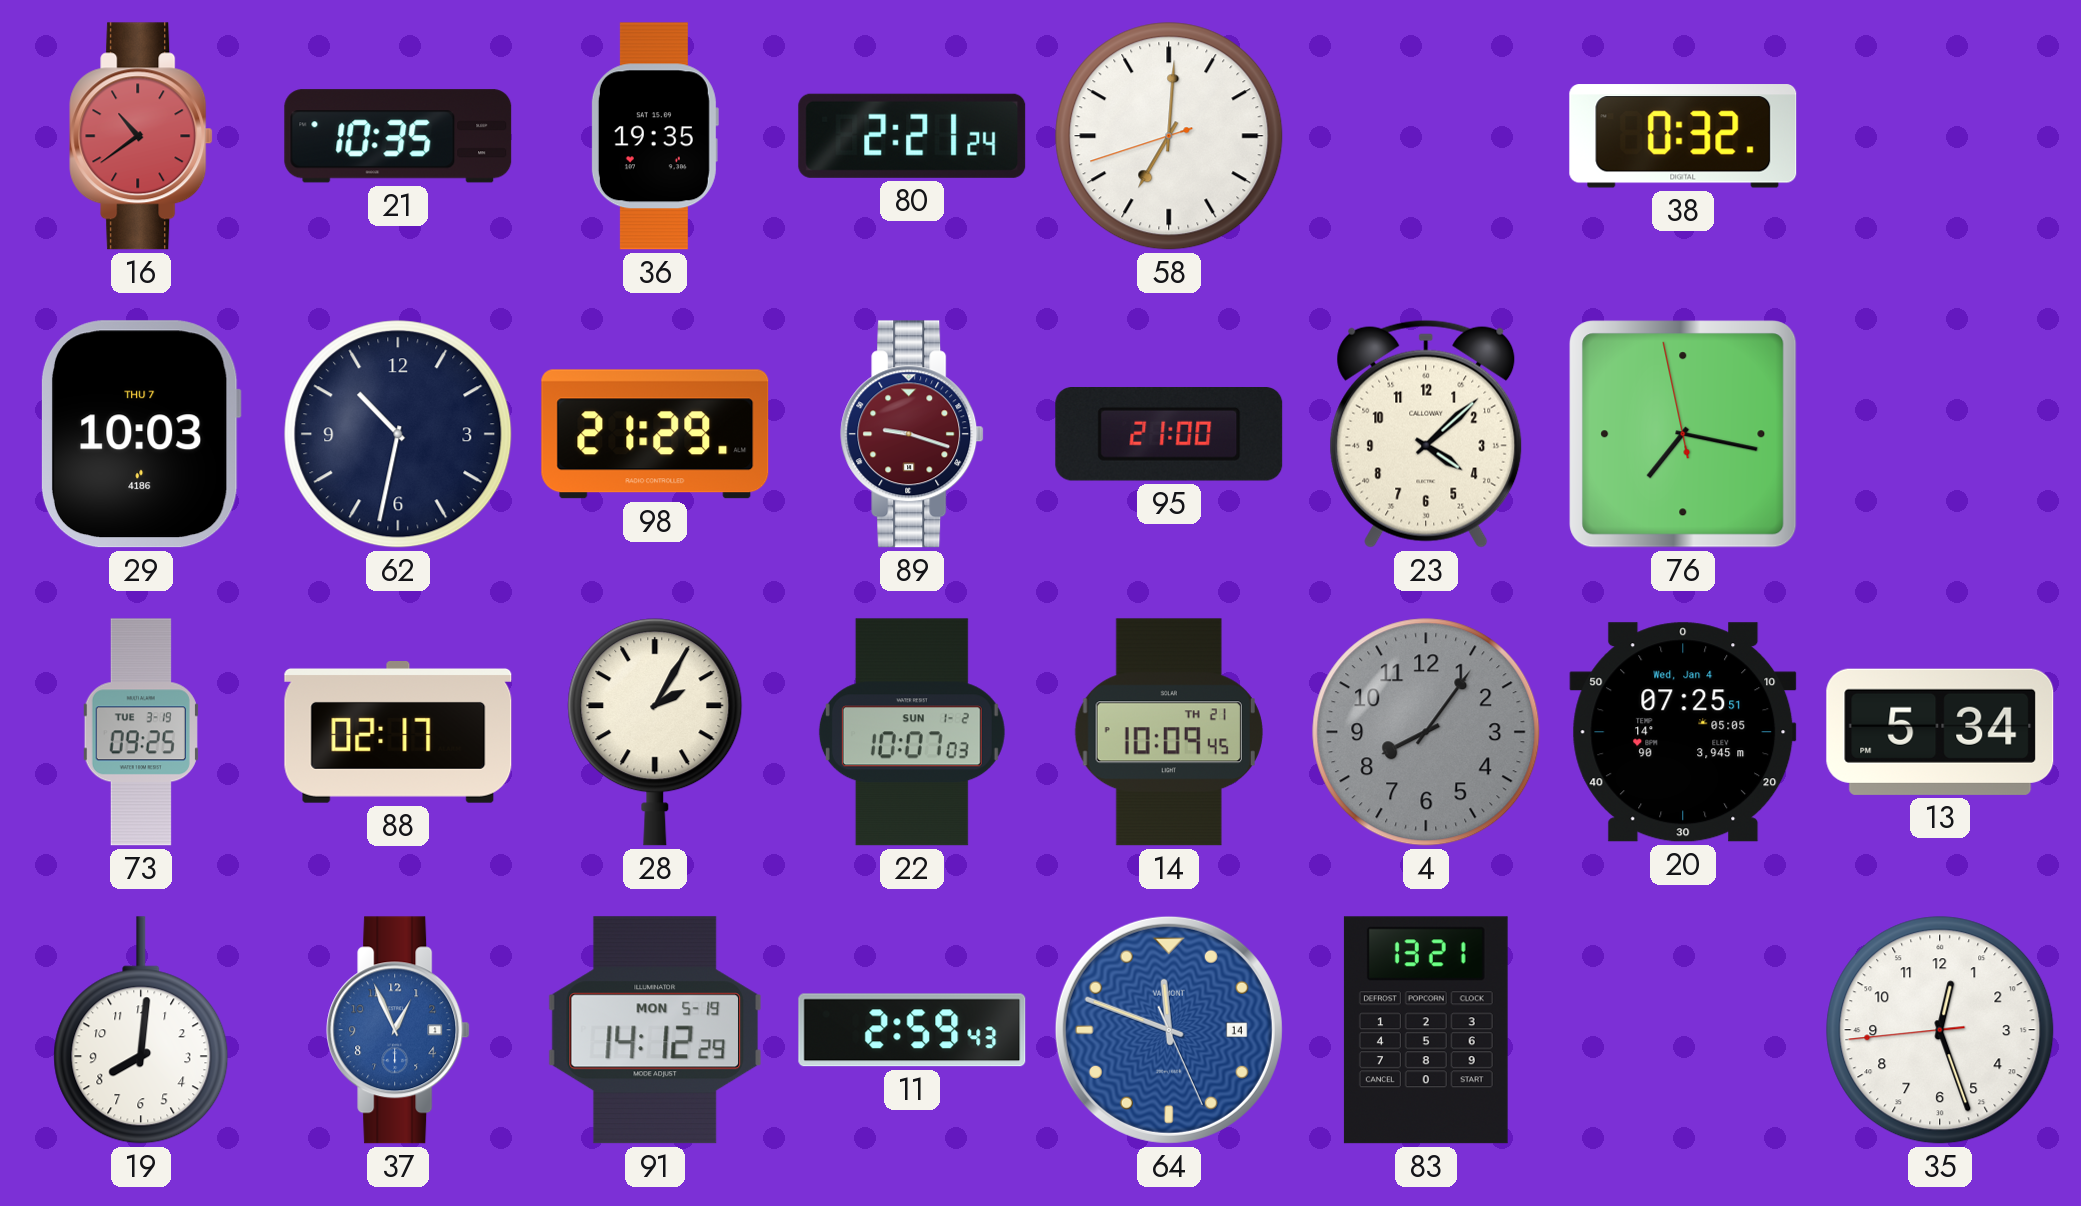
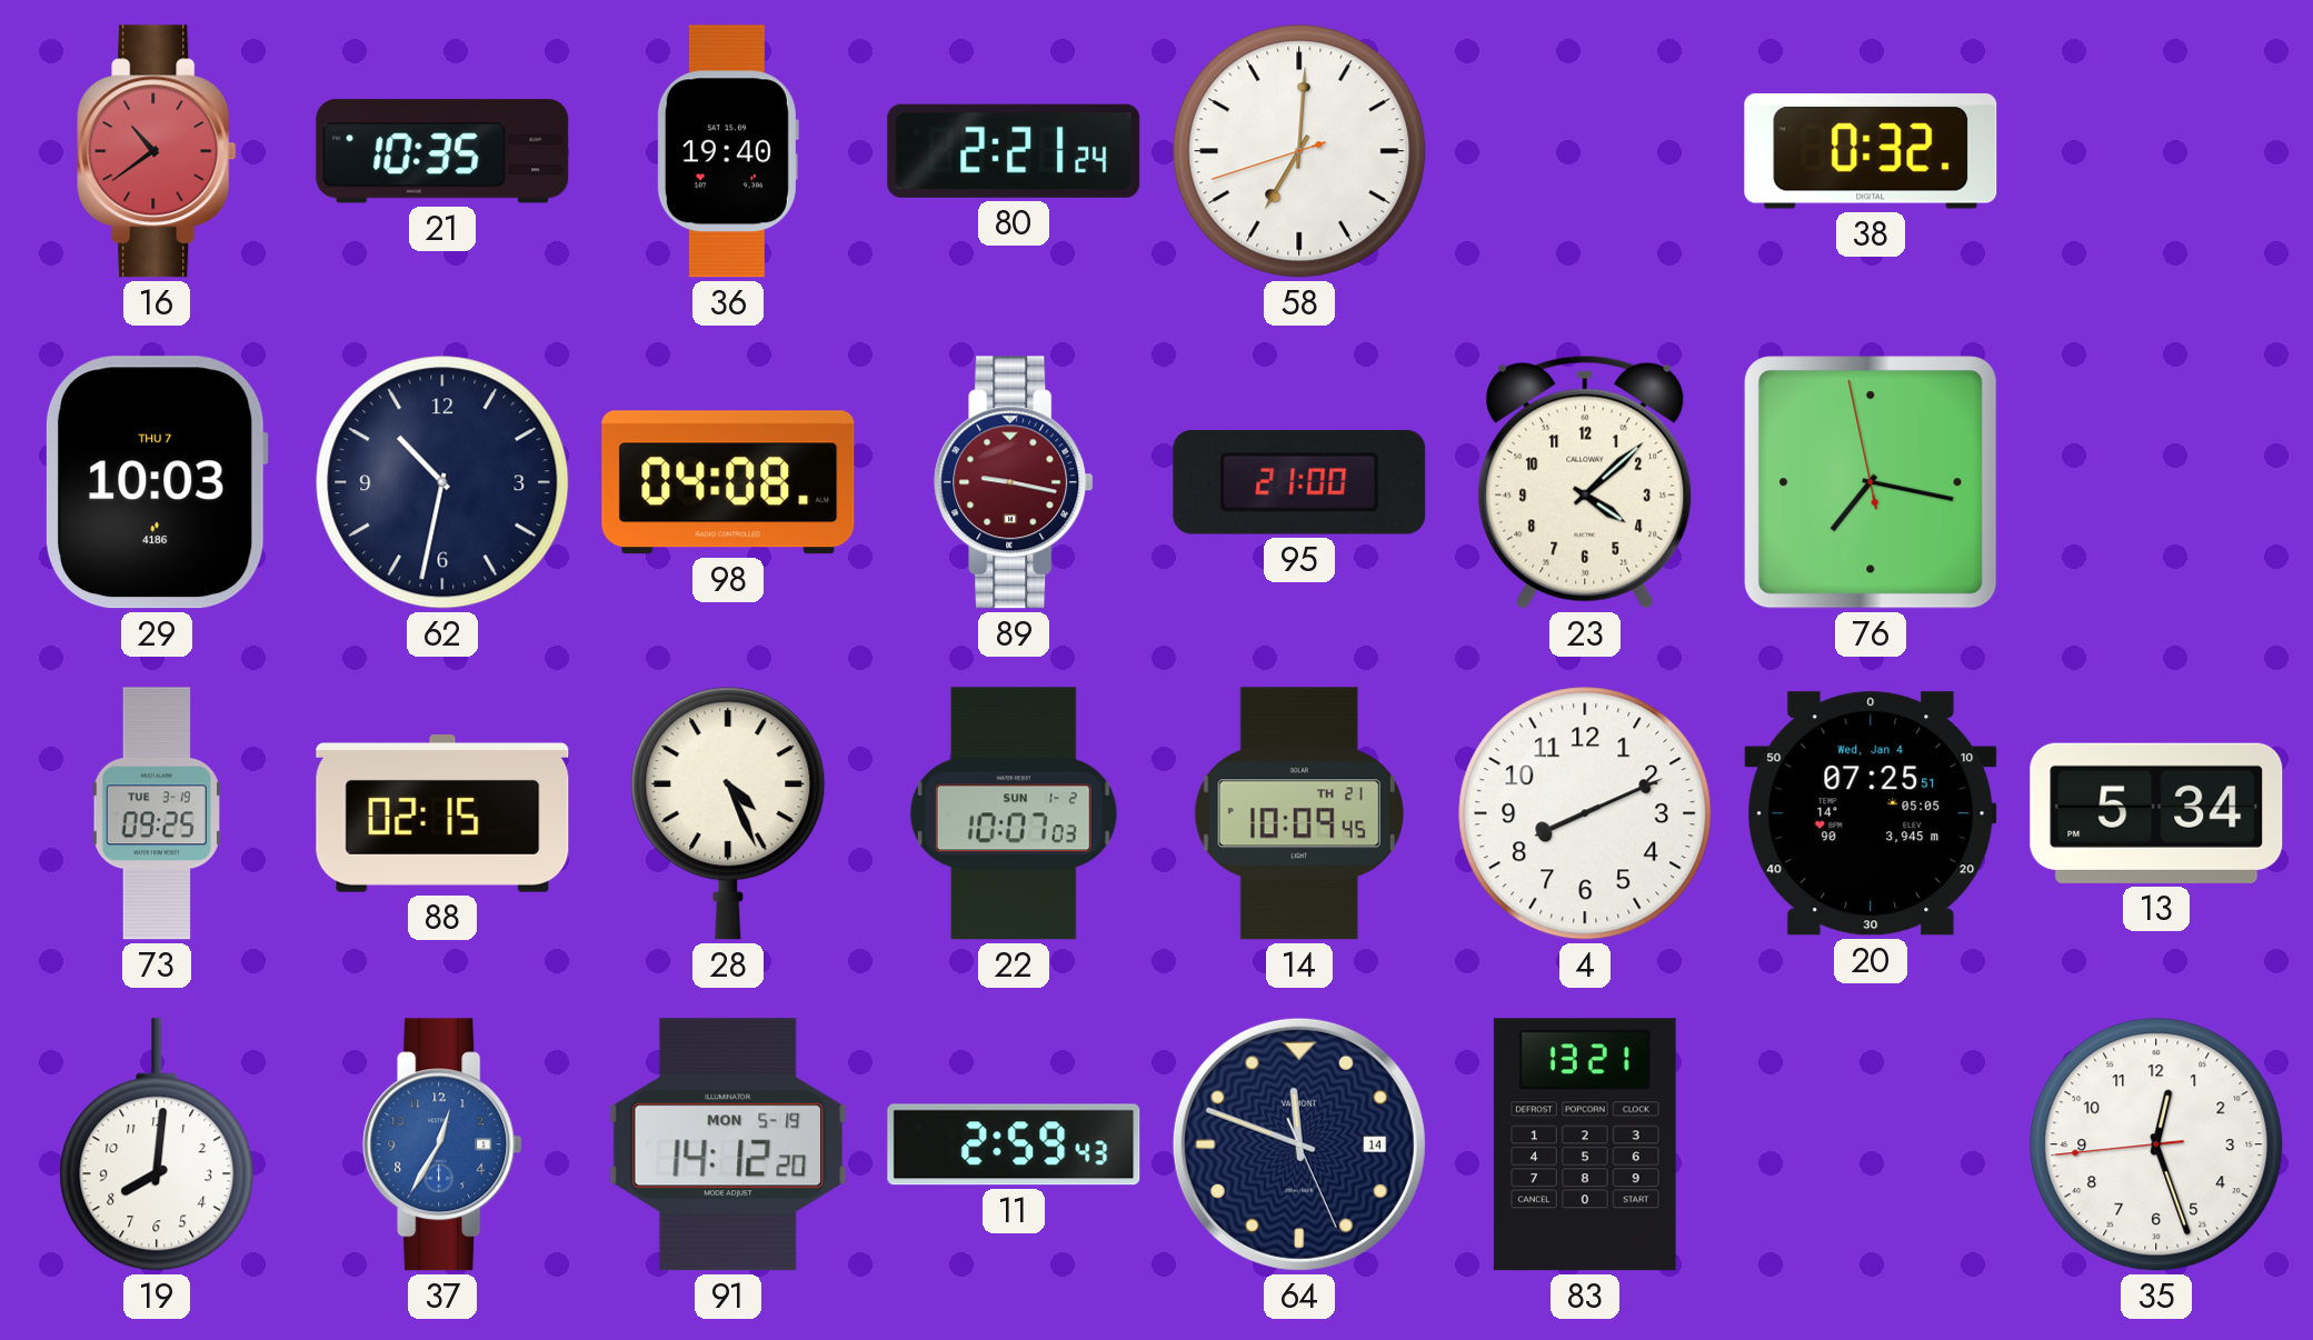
36: 19:35 -> 19:40 (727, 151)
98: 21:29 -> 04:08 (728, 482)
89: 9:18 -> 9:17 (1014, 482)
88: 02:17 -> 02:15 (442, 814)
28: 2:05 -> 4:26 (728, 813)
4: 8:06 -> 8:11 (1585, 813)
4 dial: grey -> white (1585, 813)
37: 12:56 -> 12:35 (442, 1144)
91: 14:12:29 -> 14:12:20 (727, 1144)
64 dial: blue -> navy (1299, 1144)
